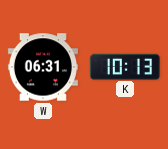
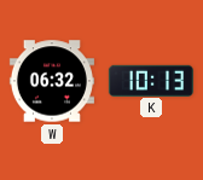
W: 06:31 -> 06:32 (52, 81)
